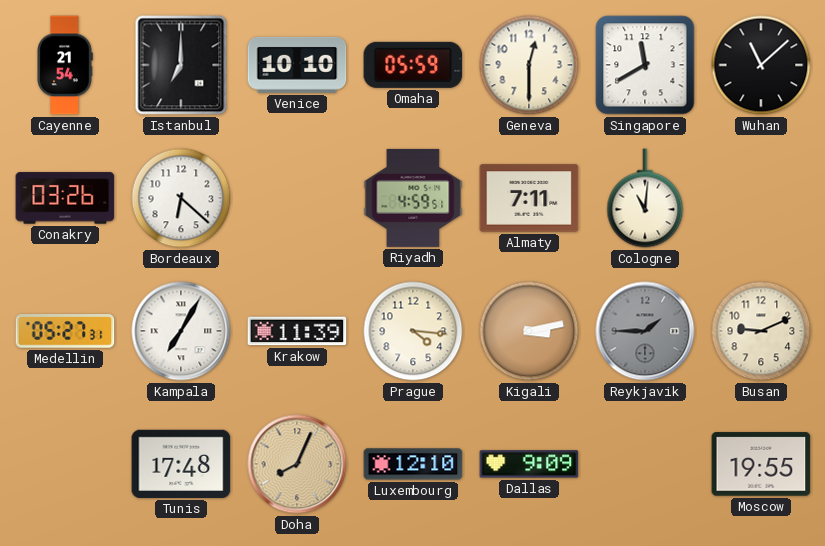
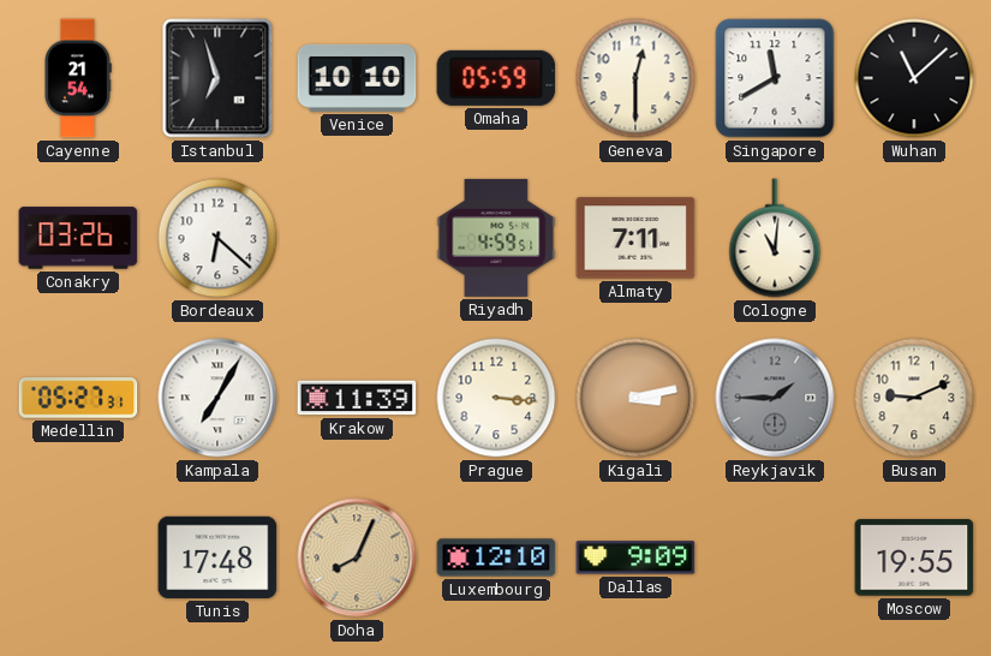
Istanbul: 7:00 -> 6:57 (217, 78)
Prague: 4:16 -> 3:16 (496, 398)
